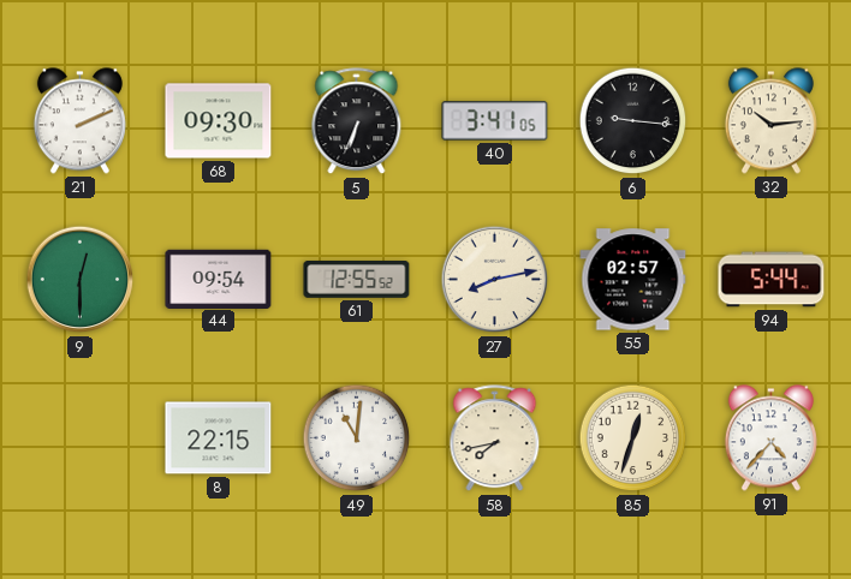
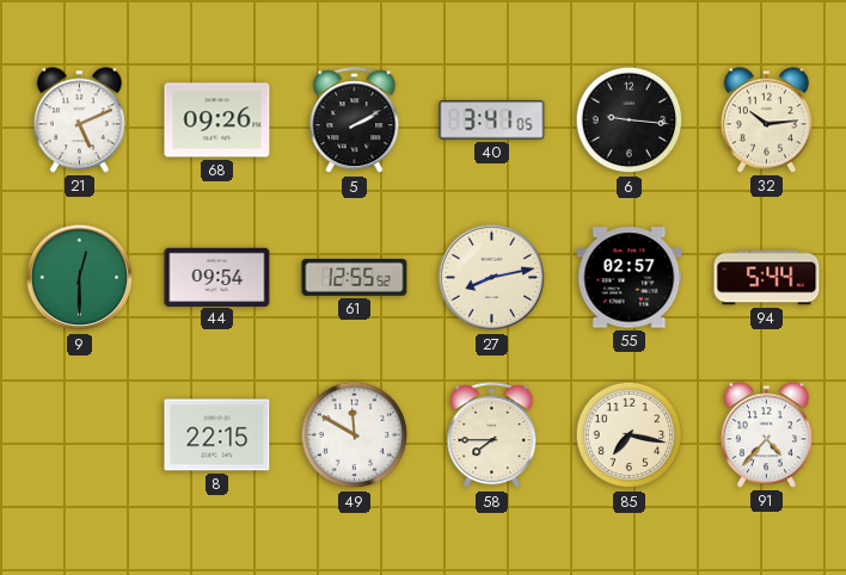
21: 2:11 -> 5:11 (79, 120)
68: 09:30 -> 09:26 (217, 120)
5: 6:34 -> 2:10 (355, 120)
49: 11:01 -> 11:50 (355, 435)
58: 7:43 -> 7:45 (492, 435)
85: 12:33 -> 7:17 (630, 435)
